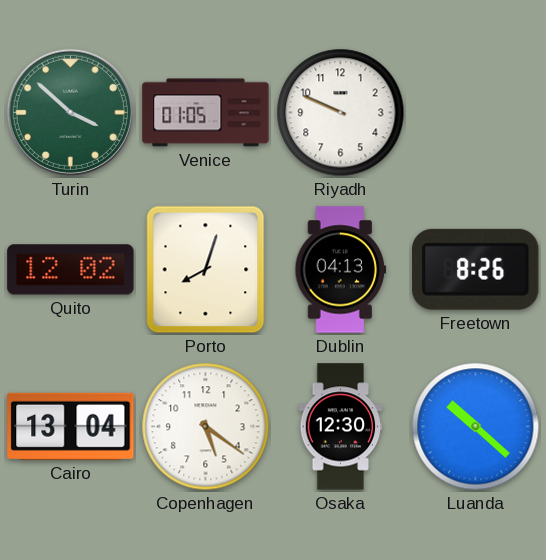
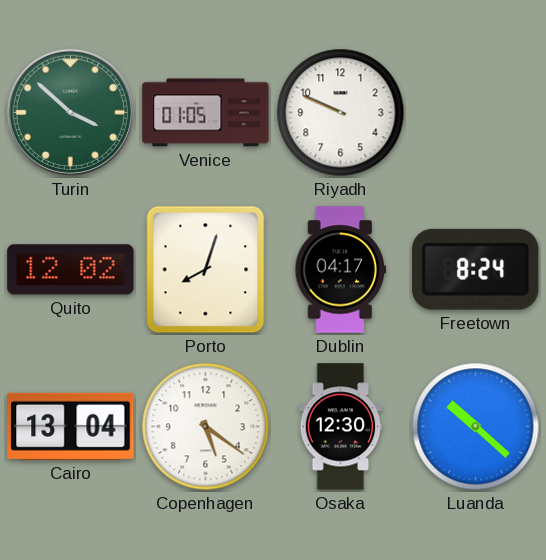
Dublin: 04:13 -> 04:17 (341, 270)
Freetown: 8:26 -> 8:24 (476, 269)
